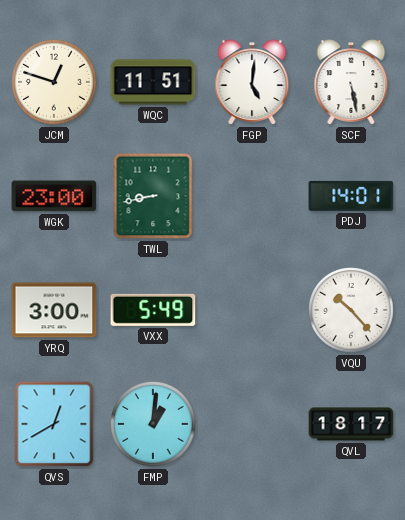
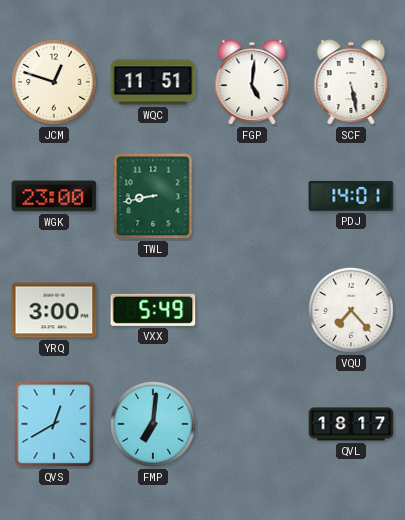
VQU: 10:23 -> 7:23 (352, 311)
FMP: 1:01 -> 7:01 (154, 425)
